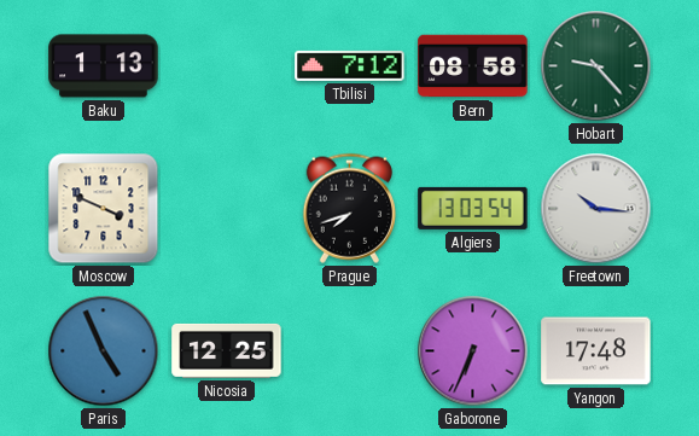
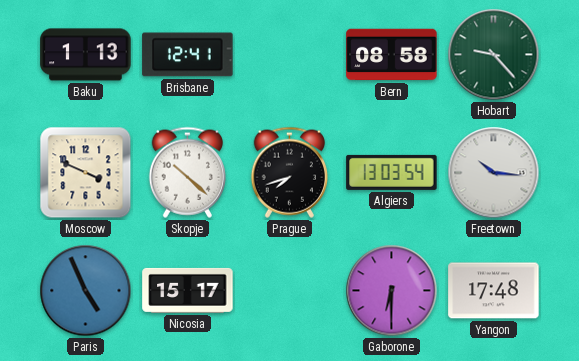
Brisbane: none -> 12:41 (188, 55)
Tbilisi: 7:12 -> none (350, 65)
Skopje: none -> 10:22 (187, 172)
Nicosia: 12:25 -> 15:17 (188, 290)
Gaborone: 6:34 -> 6:30 (392, 291)
